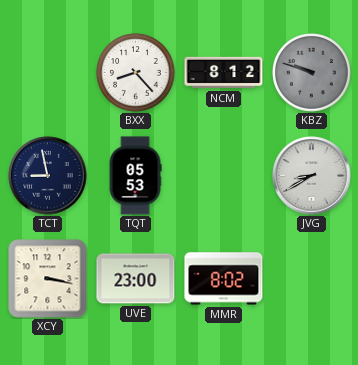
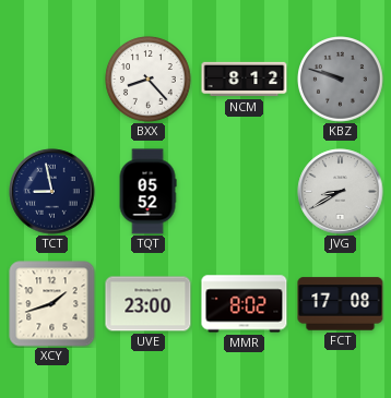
TQT: 05:53 -> 05:52 (147, 192)
XCY: 3:17 -> 1:42 (52, 304)
FCT: none -> 17:08 (341, 304)
